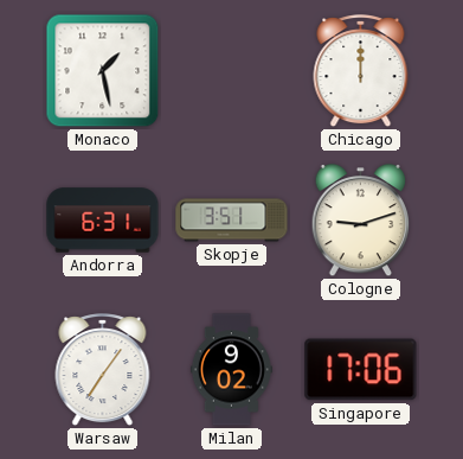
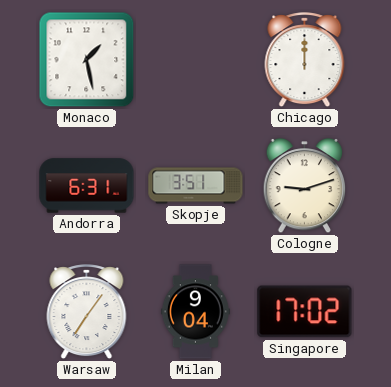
Milan: 9:02 -> 9:04 (195, 312)
Singapore: 17:06 -> 17:02 (305, 312)
